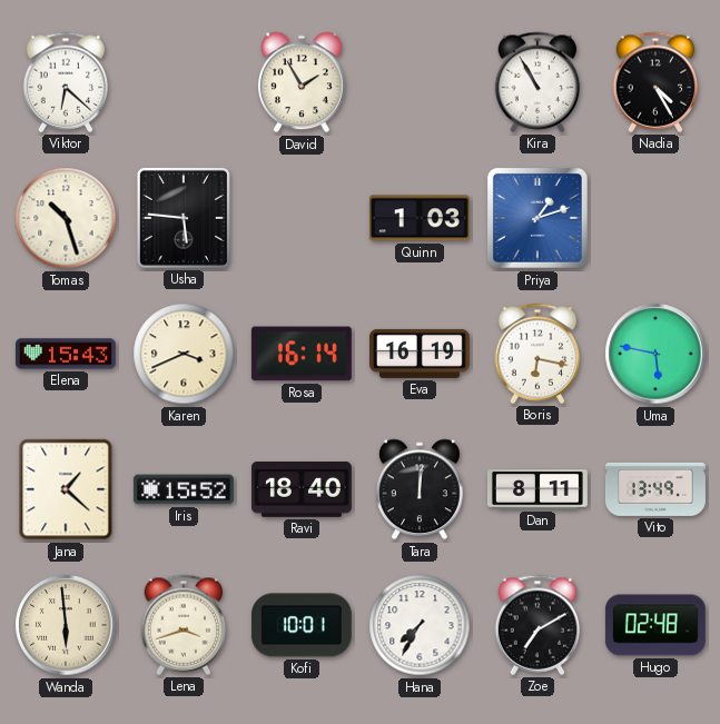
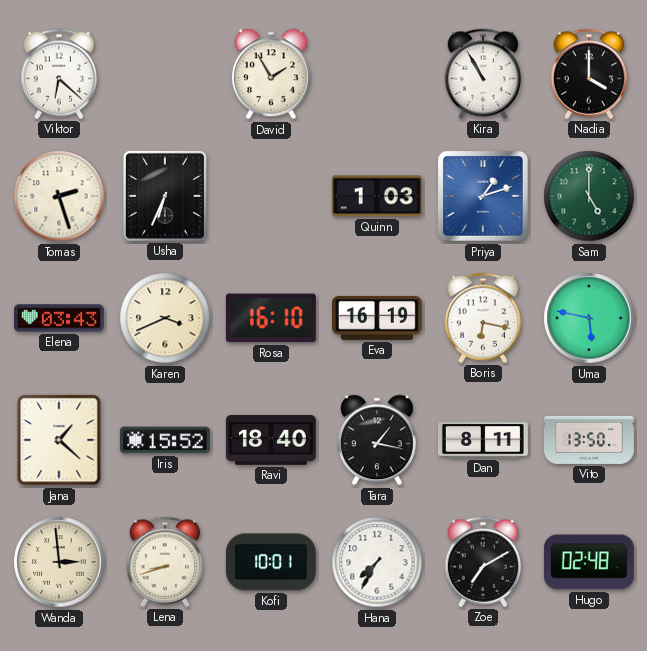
Nadia: 4:25 -> 4:00 (589, 74)
Tomas: 10:27 -> 2:27 (59, 196)
Usha: 5:46 -> 6:34 (165, 196)
Sam: none -> 5:00 (589, 196)
Elena: 15:43 -> 03:43 (59, 318)
Rosa: 16:14 -> 16:10 (271, 318)
Tara: 12:01 -> 1:17 (377, 440)
Vito: 13:49 -> 13:50 (589, 440)
Wanda: 5:59 -> 2:59 (59, 562)
Lena: 3:42 -> 8:42 (165, 562)
